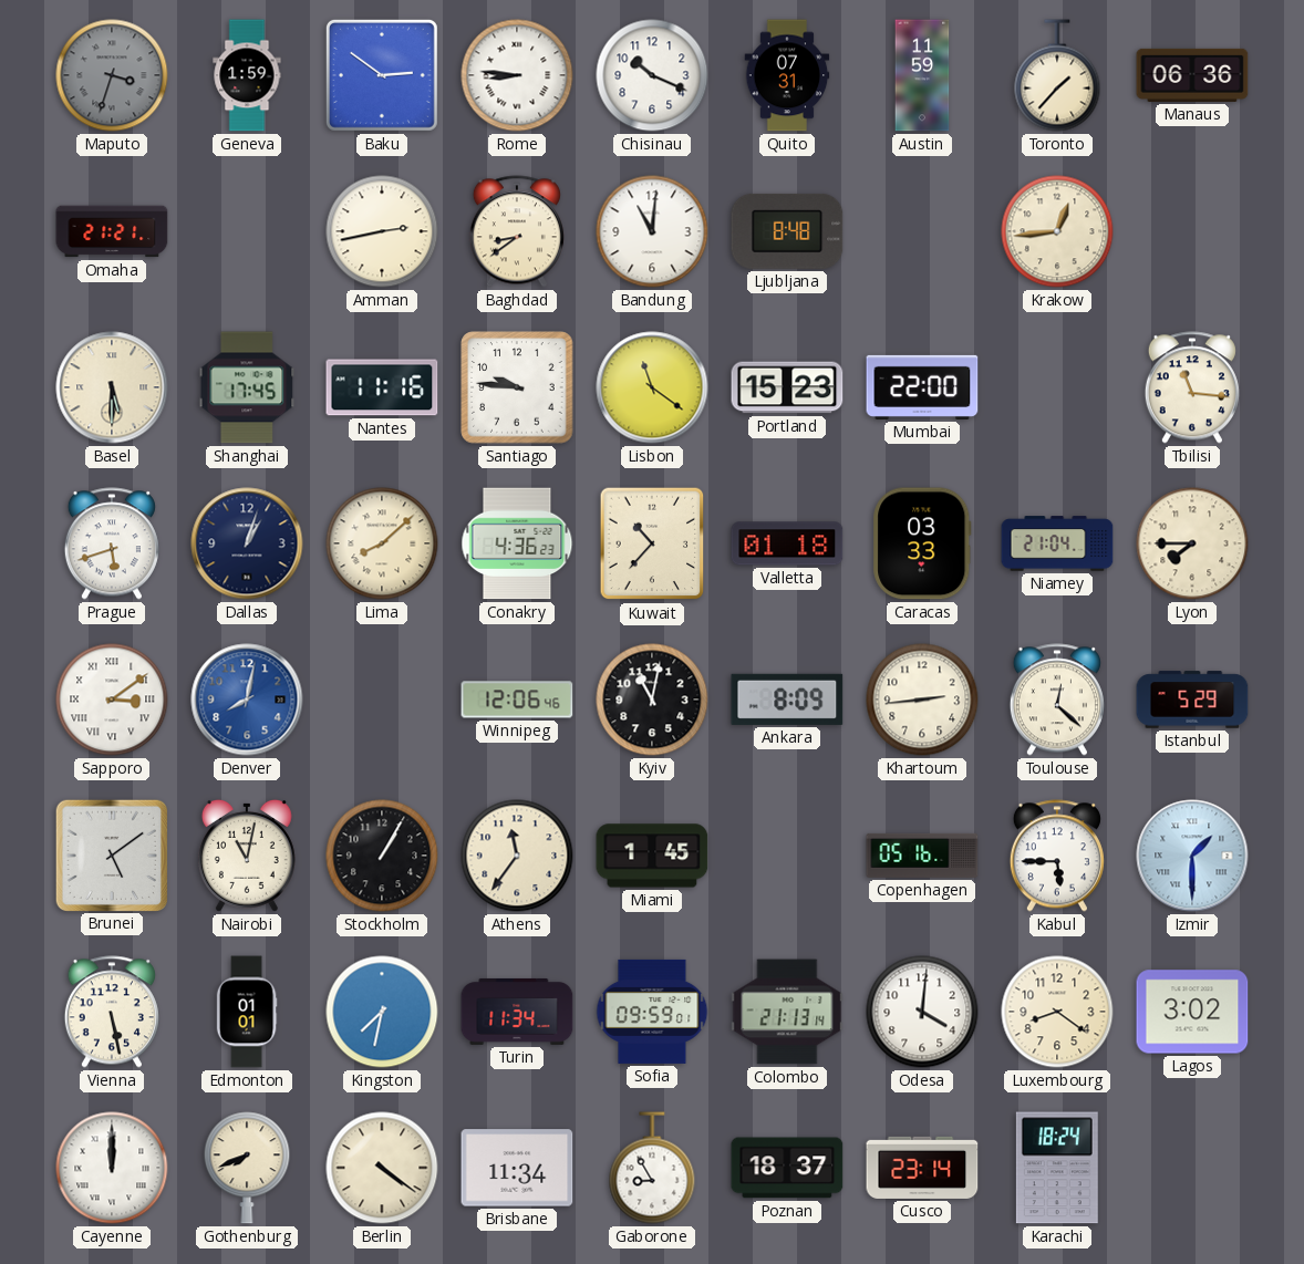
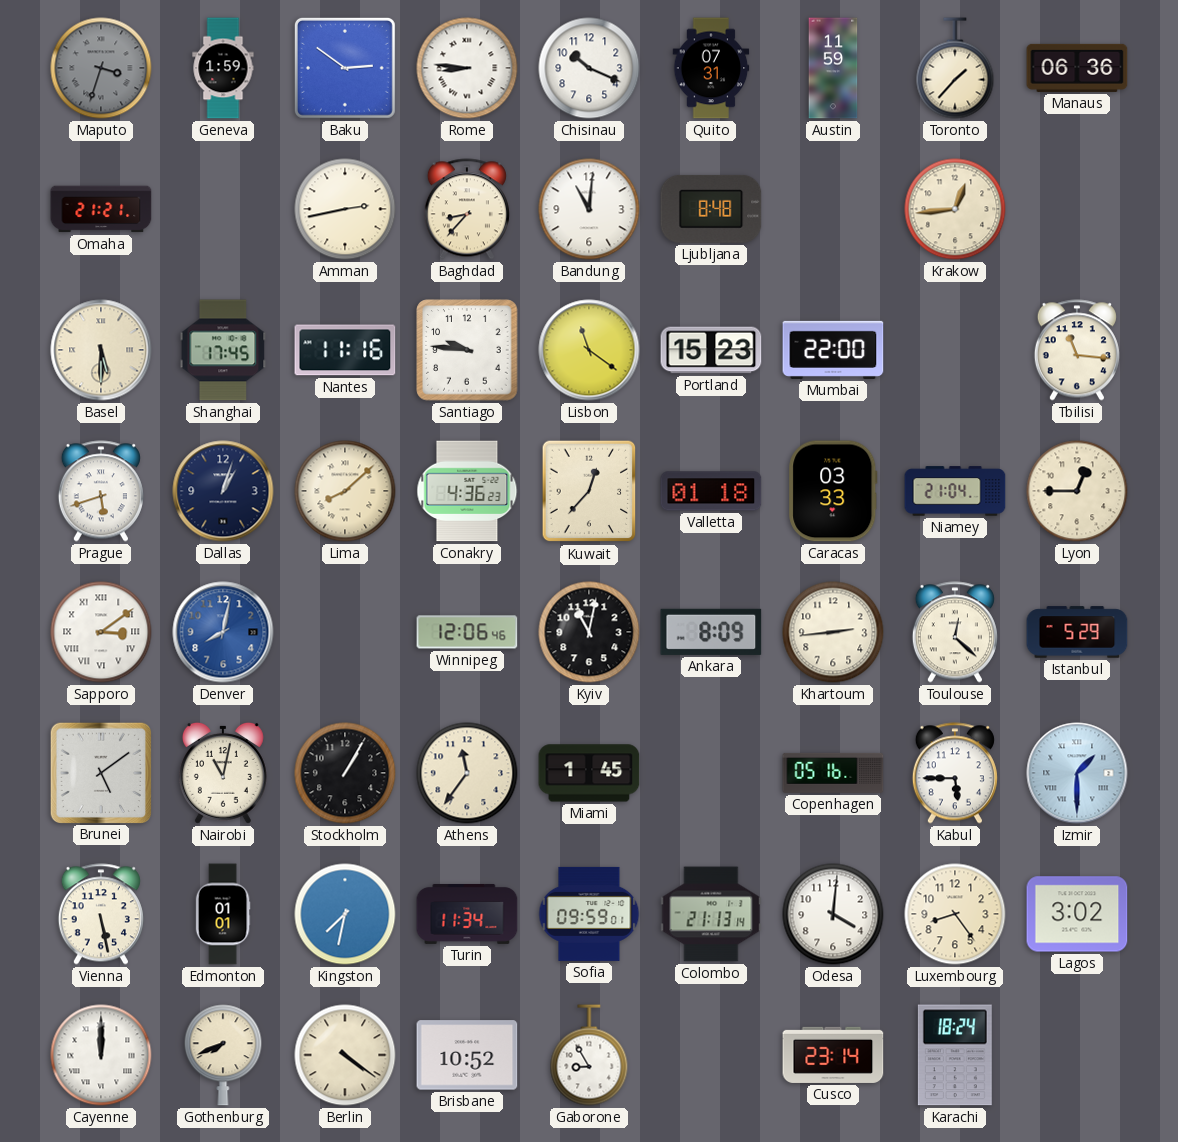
Baghdad: 8:39 -> 8:37 (467, 209)
Kuwait: 10:37 -> 12:37 (589, 491)
Lyon: 7:45 -> 12:45 (1077, 491)
Luxembourg: 8:21 -> 8:24 (955, 914)
Brisbane: 11:34 -> 10:52 (467, 1055)
Poznan: 18:37 -> none (787, 1168)
